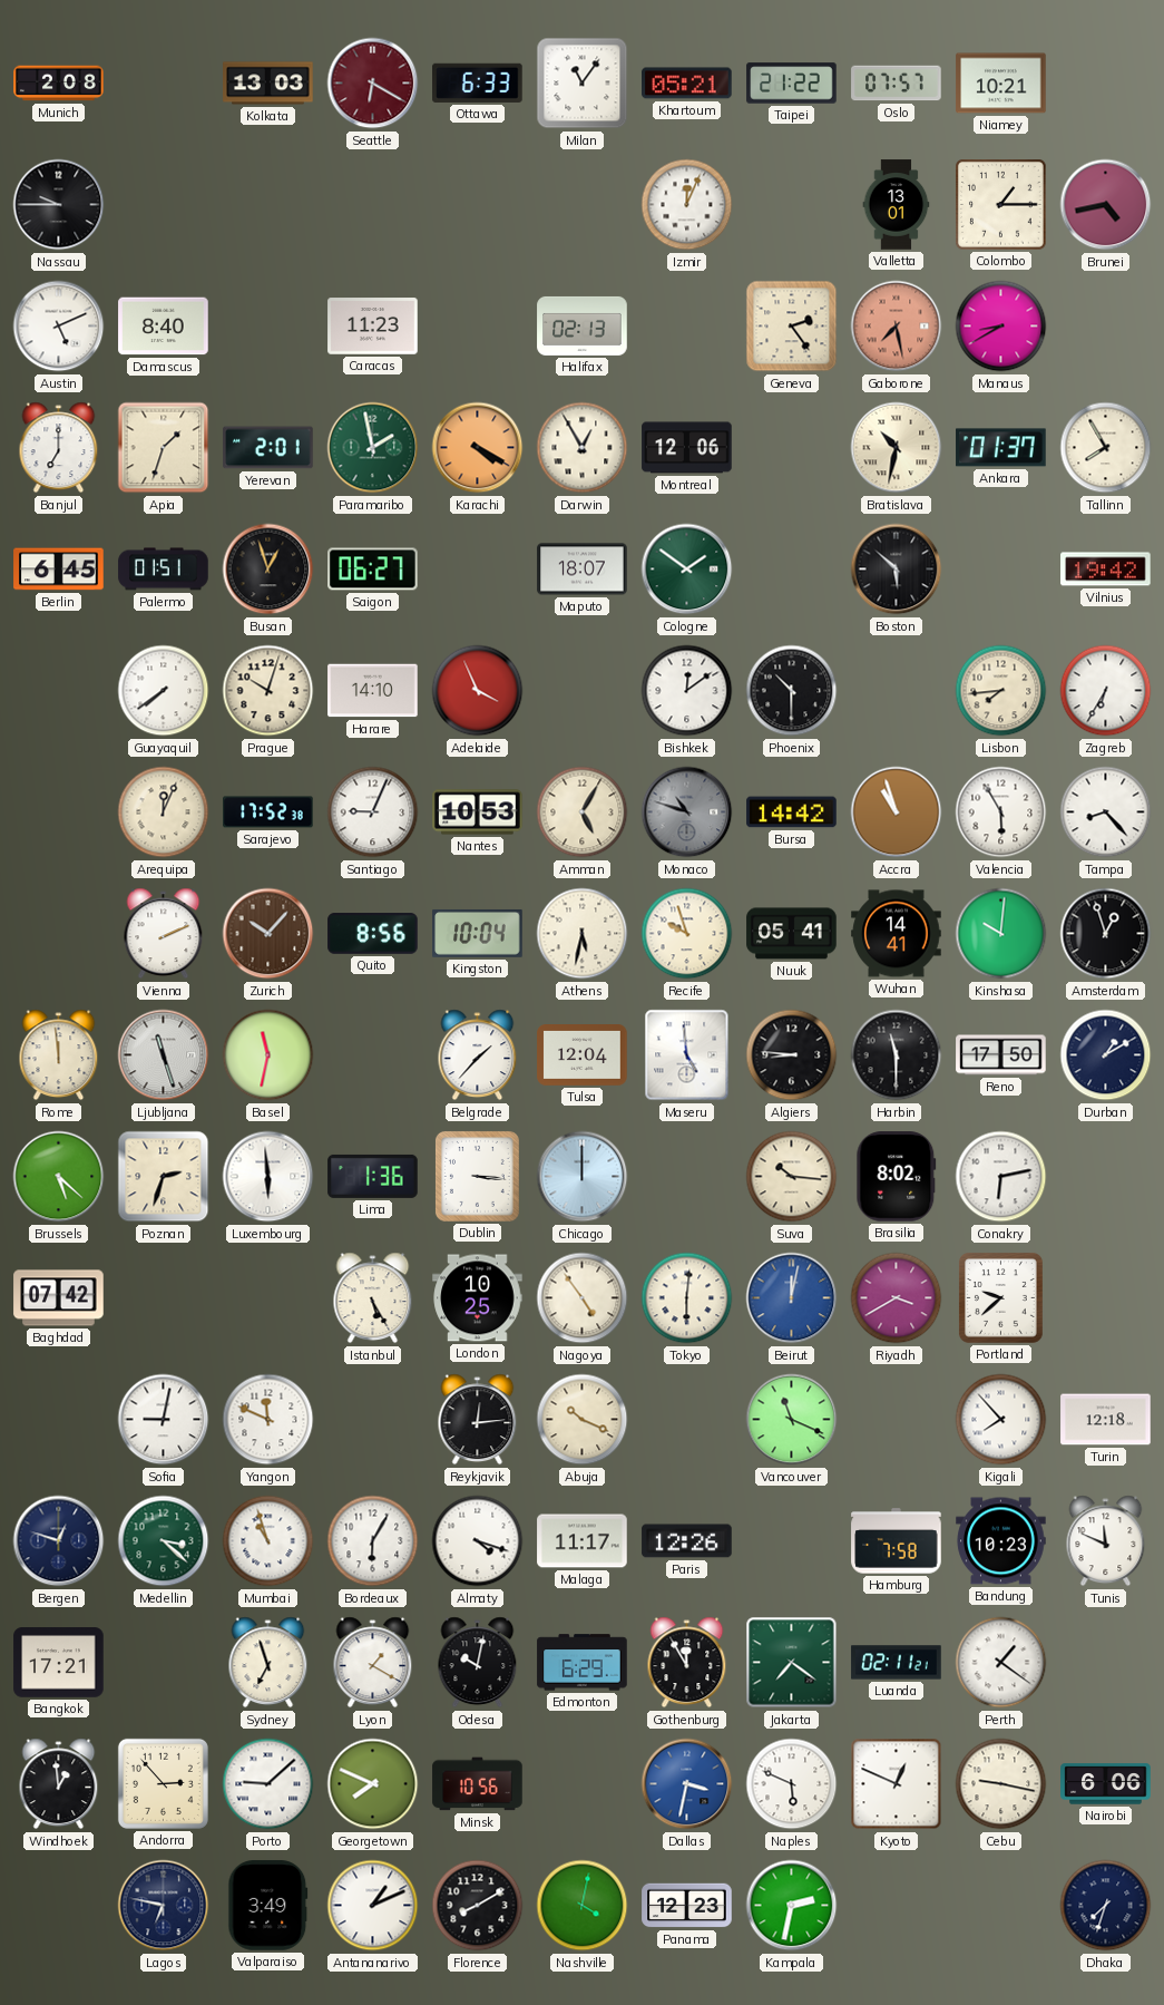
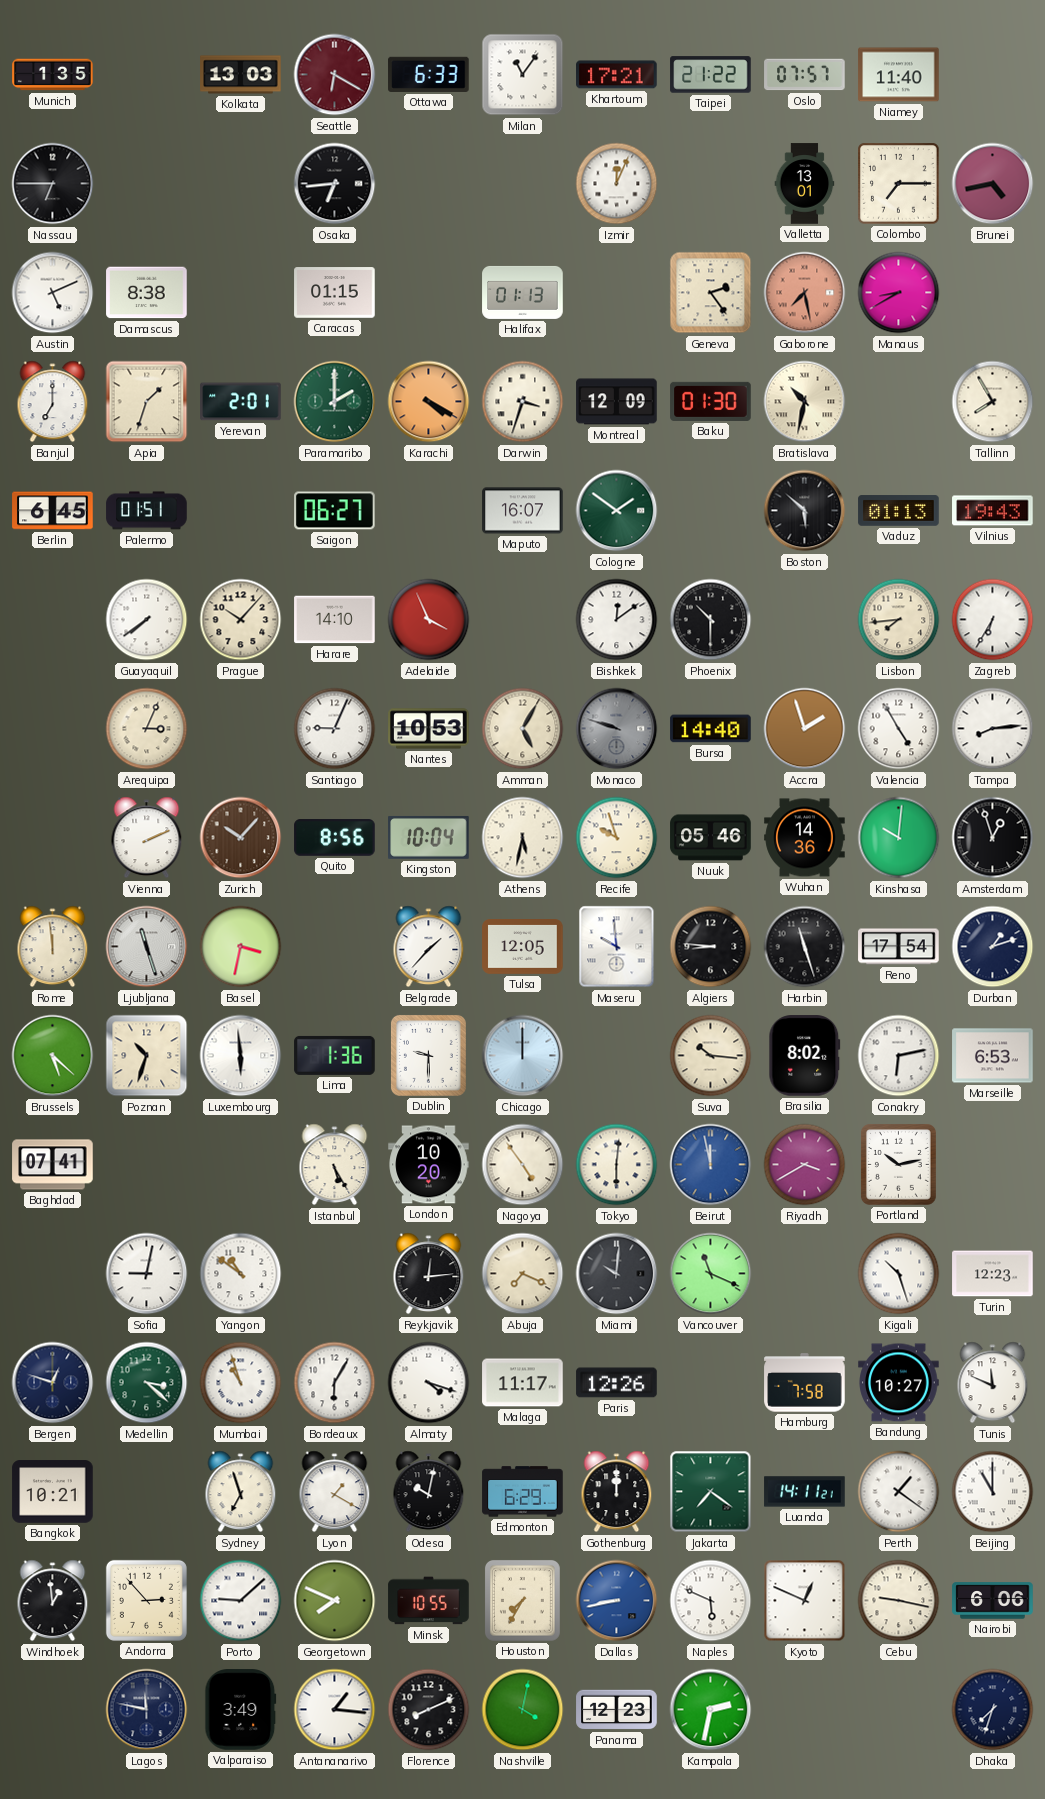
Munich: 2:08 -> 1:35 (53, 75)
Khartoum: 05:21 -> 17:21 (617, 75)
Niamey: 10:21 -> 11:40 (899, 75)
Nassau: 9:45 -> 6:45 (53, 184)
Osaka: none -> 6:44 (335, 184)
Colombo: 1:15 -> 7:15 (899, 184)
Damascus: 8:40 -> 8:38 (147, 293)
Caracas: 11:23 -> 01:15 (335, 293)
Halifax: 02:13 -> 01:13 (523, 292)
Paramaribo: 1:58 -> 2:00 (335, 402)
Darwin: 12:55 -> 3:33 (523, 402)
Montreal: 12:06 -> 12:09 (617, 402)
Baku: none -> 01:30 (711, 401)
Ankara: 01:37 -> none (1001, 448)
Busan: 12:57 -> none (268, 570)
Maputo: 18:07 -> 16:07 (523, 511)
Vaduz: none -> 01:13 (899, 511)
Vilnius: 19:42 -> 19:43 (993, 511)
Prague: 10:03 -> 10:07 (241, 620)
Arequipa: 12:04 -> 3:04 (147, 729)
Sarajevo: 17:52 -> none (268, 812)
Monaco: 10:48 -> 9:48 (617, 729)
Bursa: 14:42 -> 14:40 (711, 729)
Accra: 10:57 -> 1:57 (805, 729)
Valencia: 5:55 -> 4:55 (899, 729)
Tampa: 8:23 -> 8:14 (993, 729)
Nuuk: 05:41 -> 05:46 (711, 838)
Wuhan: 14:41 -> 14:36 (805, 838)
Basel: 11:32 -> 3:32 (241, 947)
Tulsa: 12:04 -> 12:05 (523, 947)
Maseru: 4:59 -> 9:59 (617, 947)
Harbin: 11:30 -> 11:27 (805, 947)
Reno: 17:50 -> 17:54 (899, 947)
Durban: 1:10 -> 1:12 (993, 947)
Poznan: 2:33 -> 10:33 (147, 1056)
Dublin: 3:16 -> 9:30 (428, 1055)
Marseille: none -> 6:53 (993, 1056)
Baghdad: 07:42 -> 07:41 (53, 1165)
London: 10:25 -> 10:20 (429, 1165)
Beirut: 12:02 -> 11:58 (711, 1165)
Portland: 9:38 -> 10:13 (898, 1164)
Yangon: 11:49 -> 10:51 (241, 1274)
Abuja: 10:19 -> 7:19 (523, 1274)
Miami: none -> 10:01 (617, 1274)
Kigali: 7:53 -> 10:27 (899, 1274)
Turin: 12:18 -> 12:23 (993, 1274)
Bandung: 10:23 -> 10:27 (899, 1383)
Bangkok: 17:21 -> 10:21 (53, 1492)
Gothenburg: 11:55 -> 12:00 (617, 1492)
Luanda: 02:11 -> 14:11 (805, 1492)
Beijing: none -> 11:00 (993, 1492)
Minsk: 10:56 -> 10:55 (429, 1601)
Houston: none -> 7:35 (522, 1600)
Dallas: 3:32 -> 8:43 (617, 1601)
Lagos: 6:47 -> 11:47 (147, 1710)
Antananarivo: 1:11 -> 1:16 (335, 1710)
Florence: 8:10 -> 8:11 (429, 1710)
